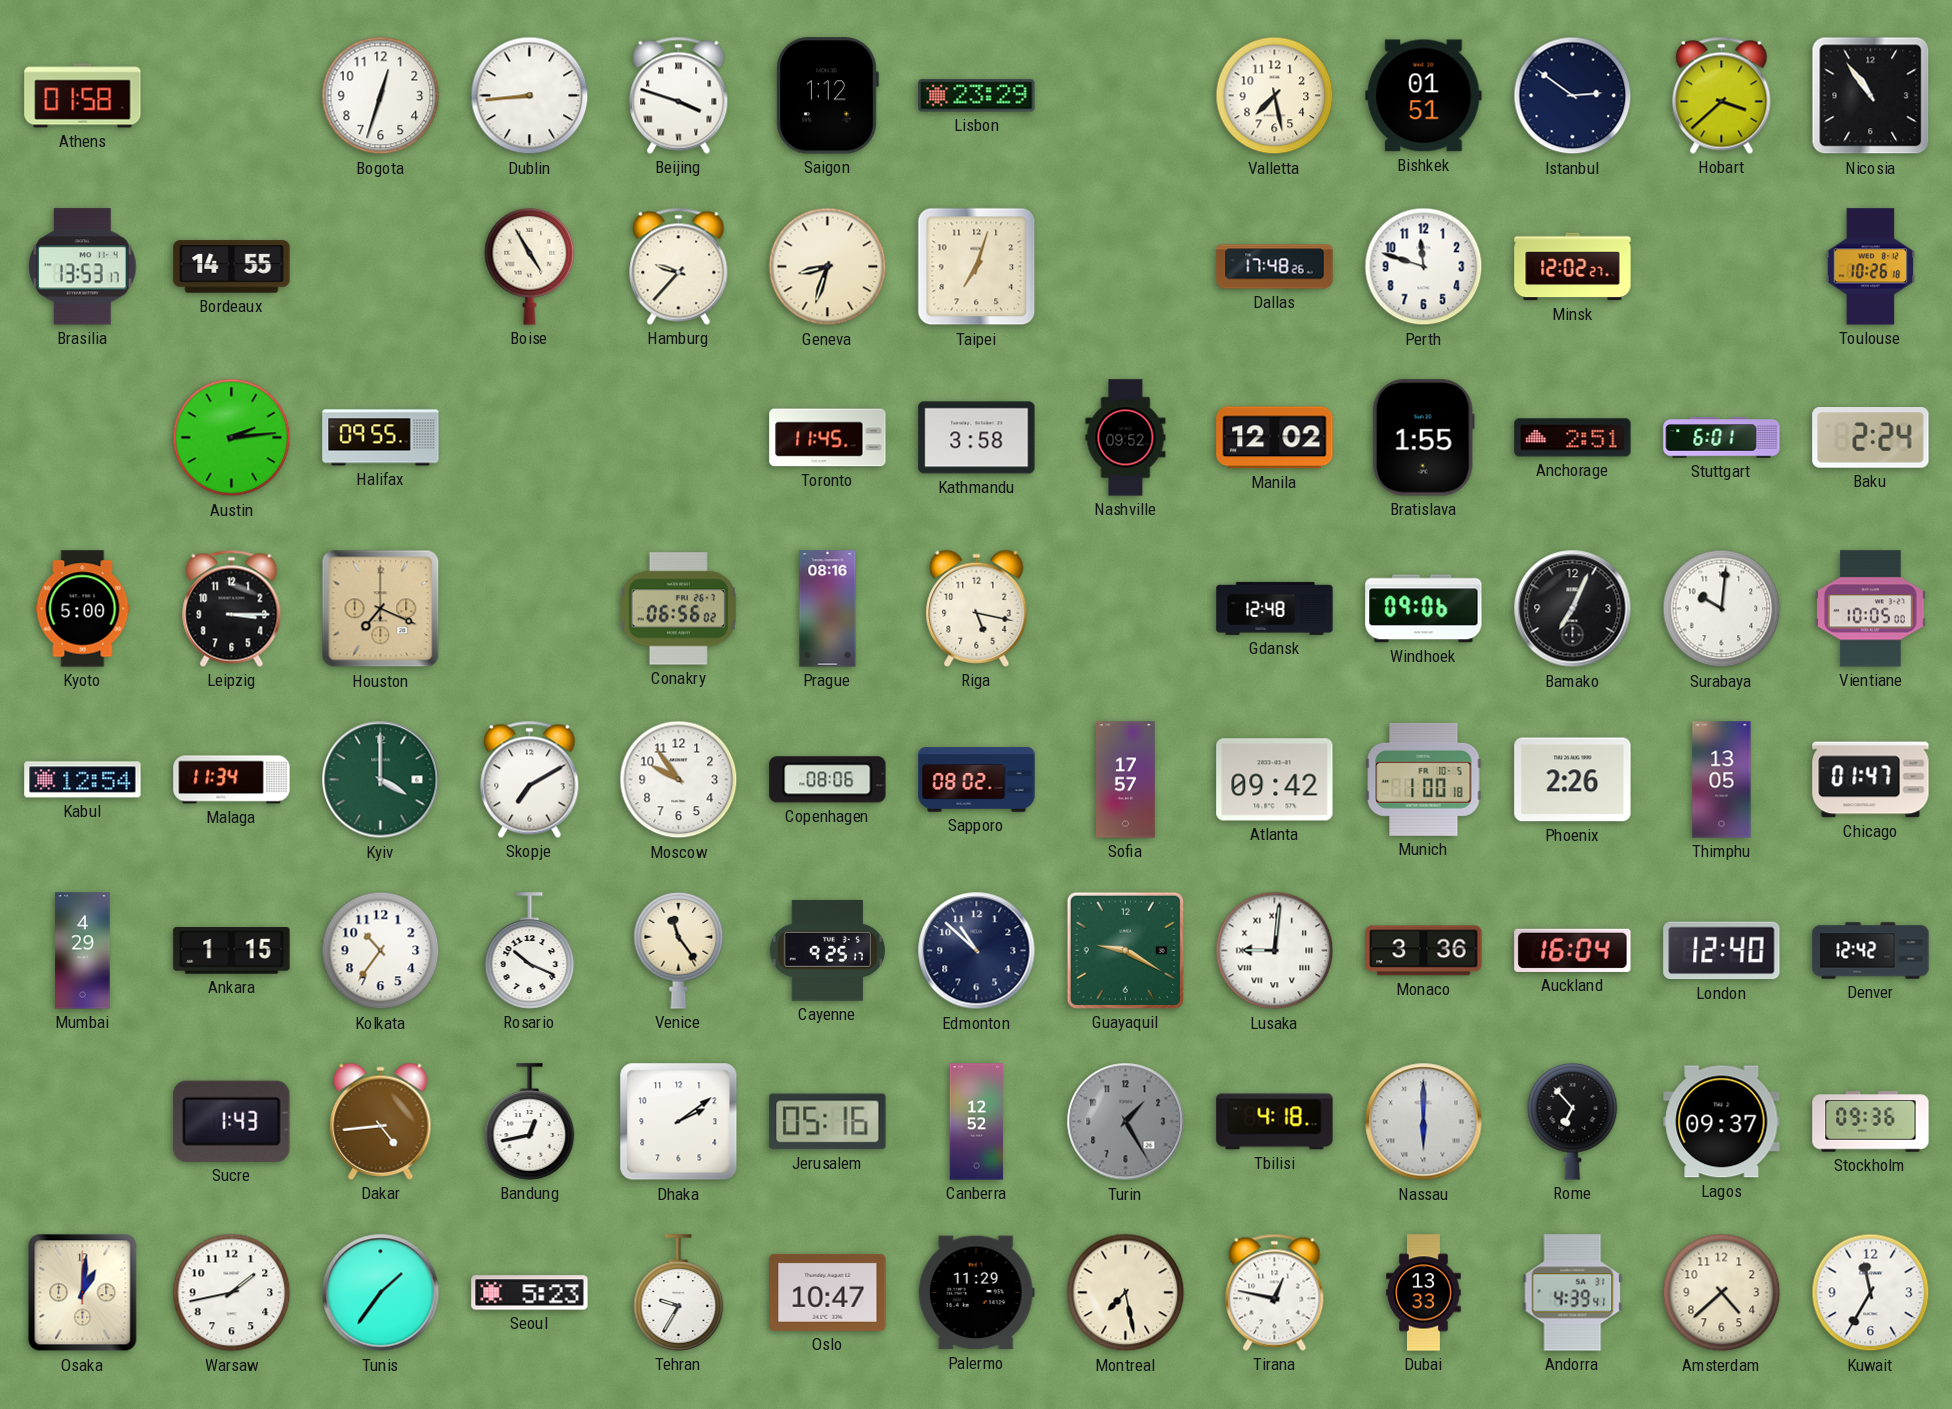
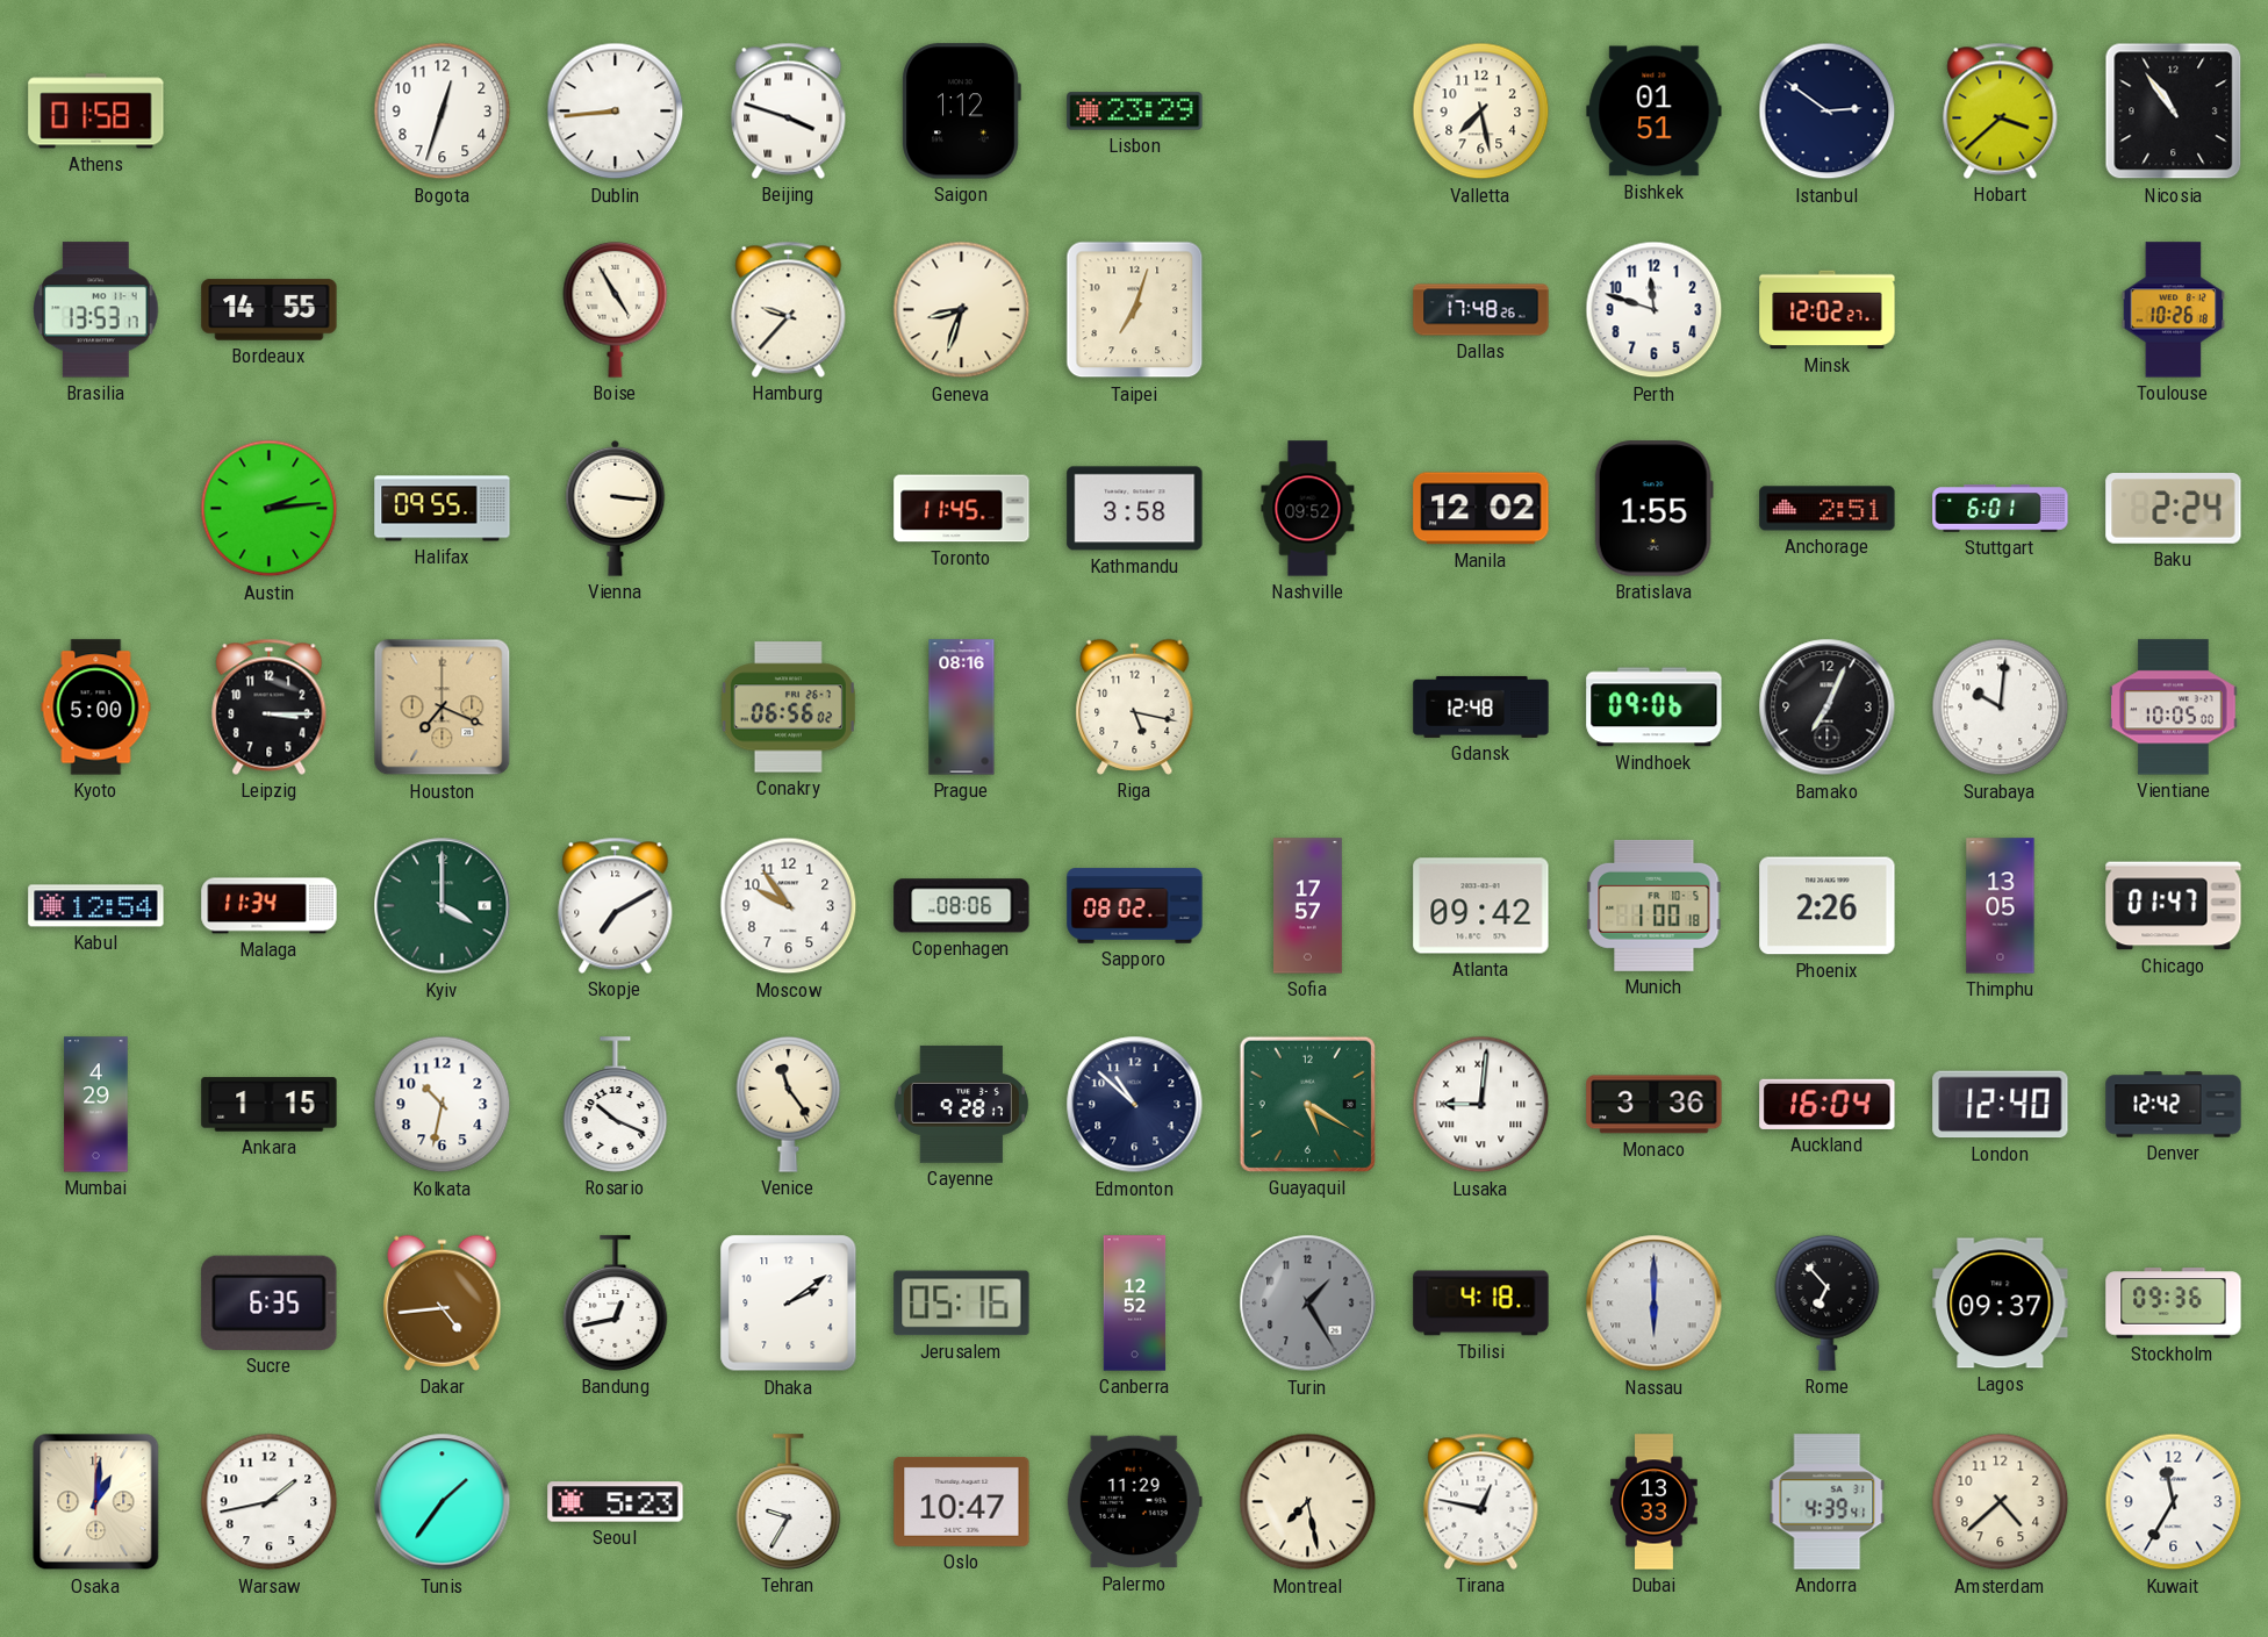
Vienna: none -> 3:16 (616, 508)
Kolkata: 10:36 -> 10:32 (443, 1105)
Cayenne: 9:25 -> 9:28 (961, 1104)
Guayaquil: 9:20 -> 5:20 (1307, 1104)
Sucre: 1:43 -> 6:35 (270, 1302)
